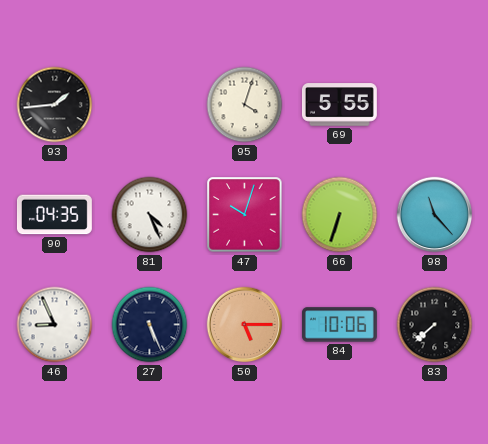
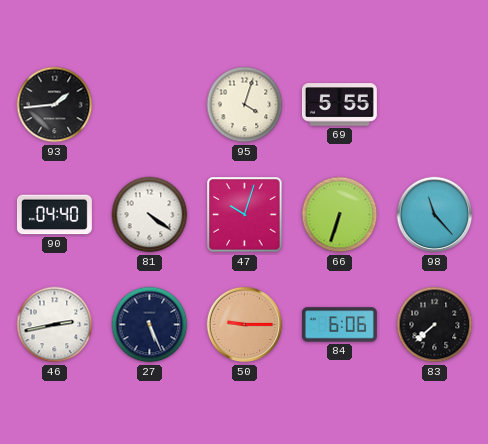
90: 04:35 -> 04:40 (54, 215)
81: 4:26 -> 4:21 (150, 215)
46: 8:56 -> 2:43 (55, 325)
50: 5:15 -> 9:15 (245, 325)
84: 10:06 -> 6:06 (340, 325)
